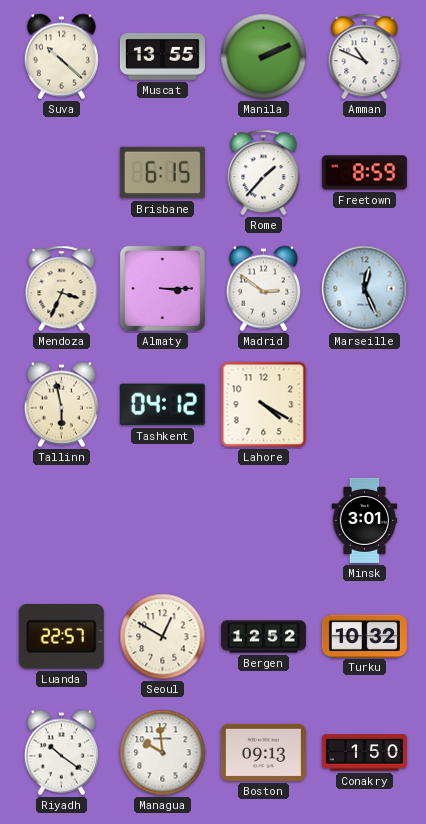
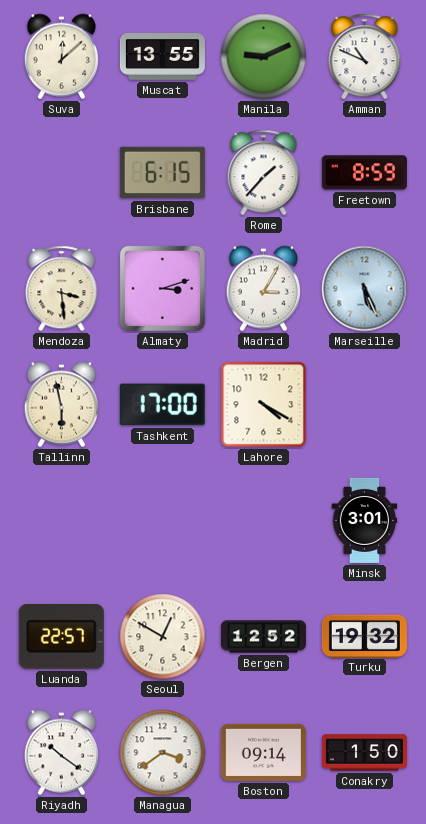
Suva: 10:22 -> 12:08 (61, 57)
Manila: 2:11 -> 9:11 (264, 57)
Mendoza: 3:34 -> 3:29 (62, 289)
Almaty: 3:15 -> 3:12 (162, 288)
Madrid: 2:51 -> 3:05 (263, 289)
Marseille: 12:26 -> 5:26 (365, 289)
Tashkent: 04:12 -> 17:00 (162, 405)
Turku: 10:32 -> 19:32 (364, 636)
Managua: 9:59 -> 3:39 (163, 753)
Boston: 09:13 -> 09:14 (263, 752)
